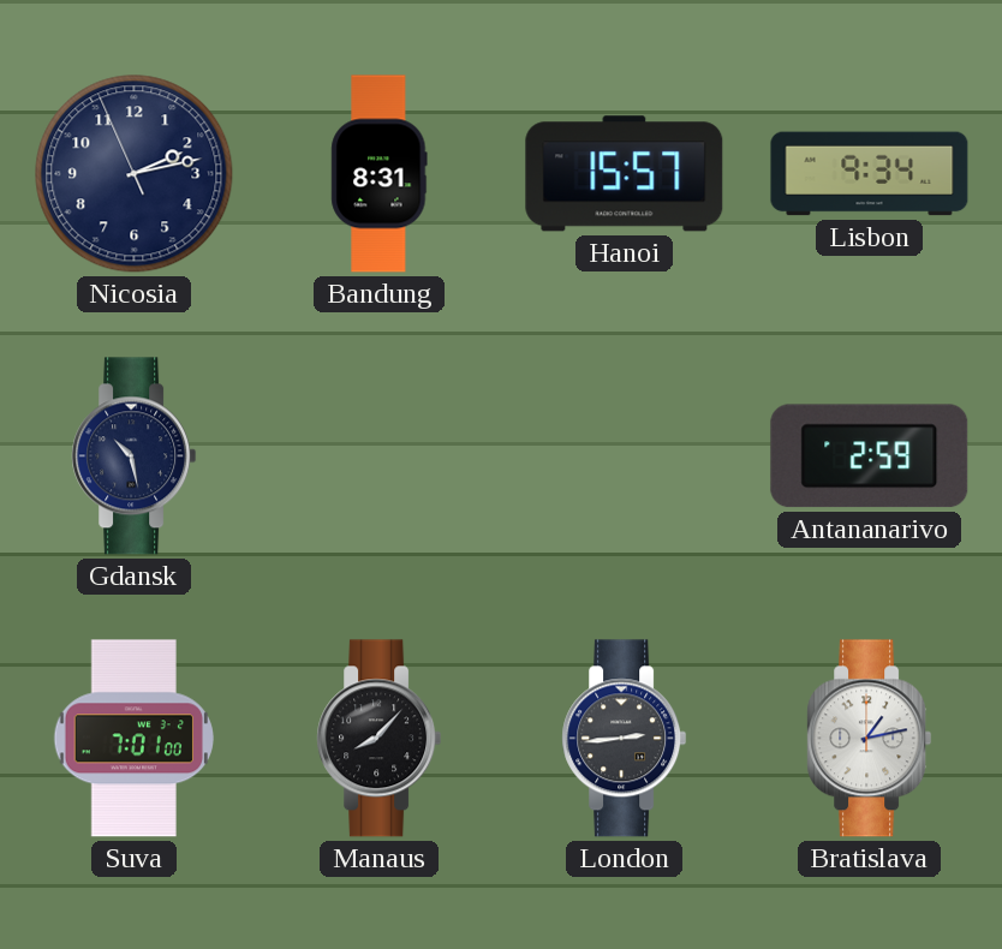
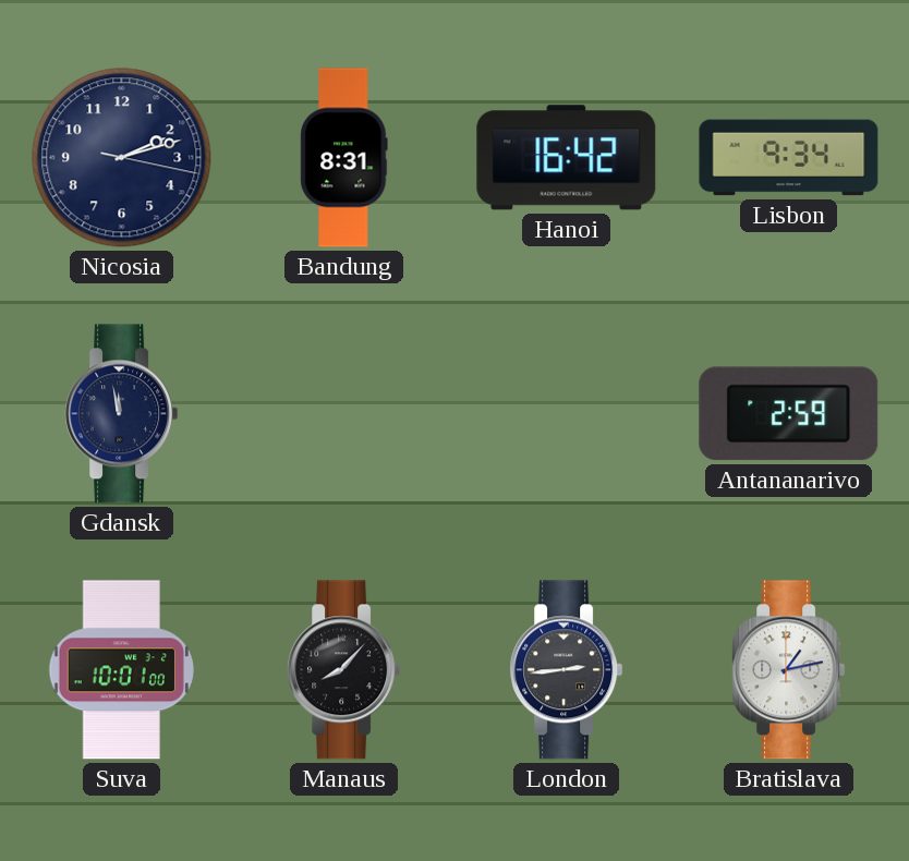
Nicosia: 2:12:56 -> 2:12:17 (122, 158)
Hanoi: 15:57 -> 16:42 (567, 158)
Gdansk: 10:28 -> 11:58 (122, 414)
Suva: 7:01 -> 10:01 (121, 670)
